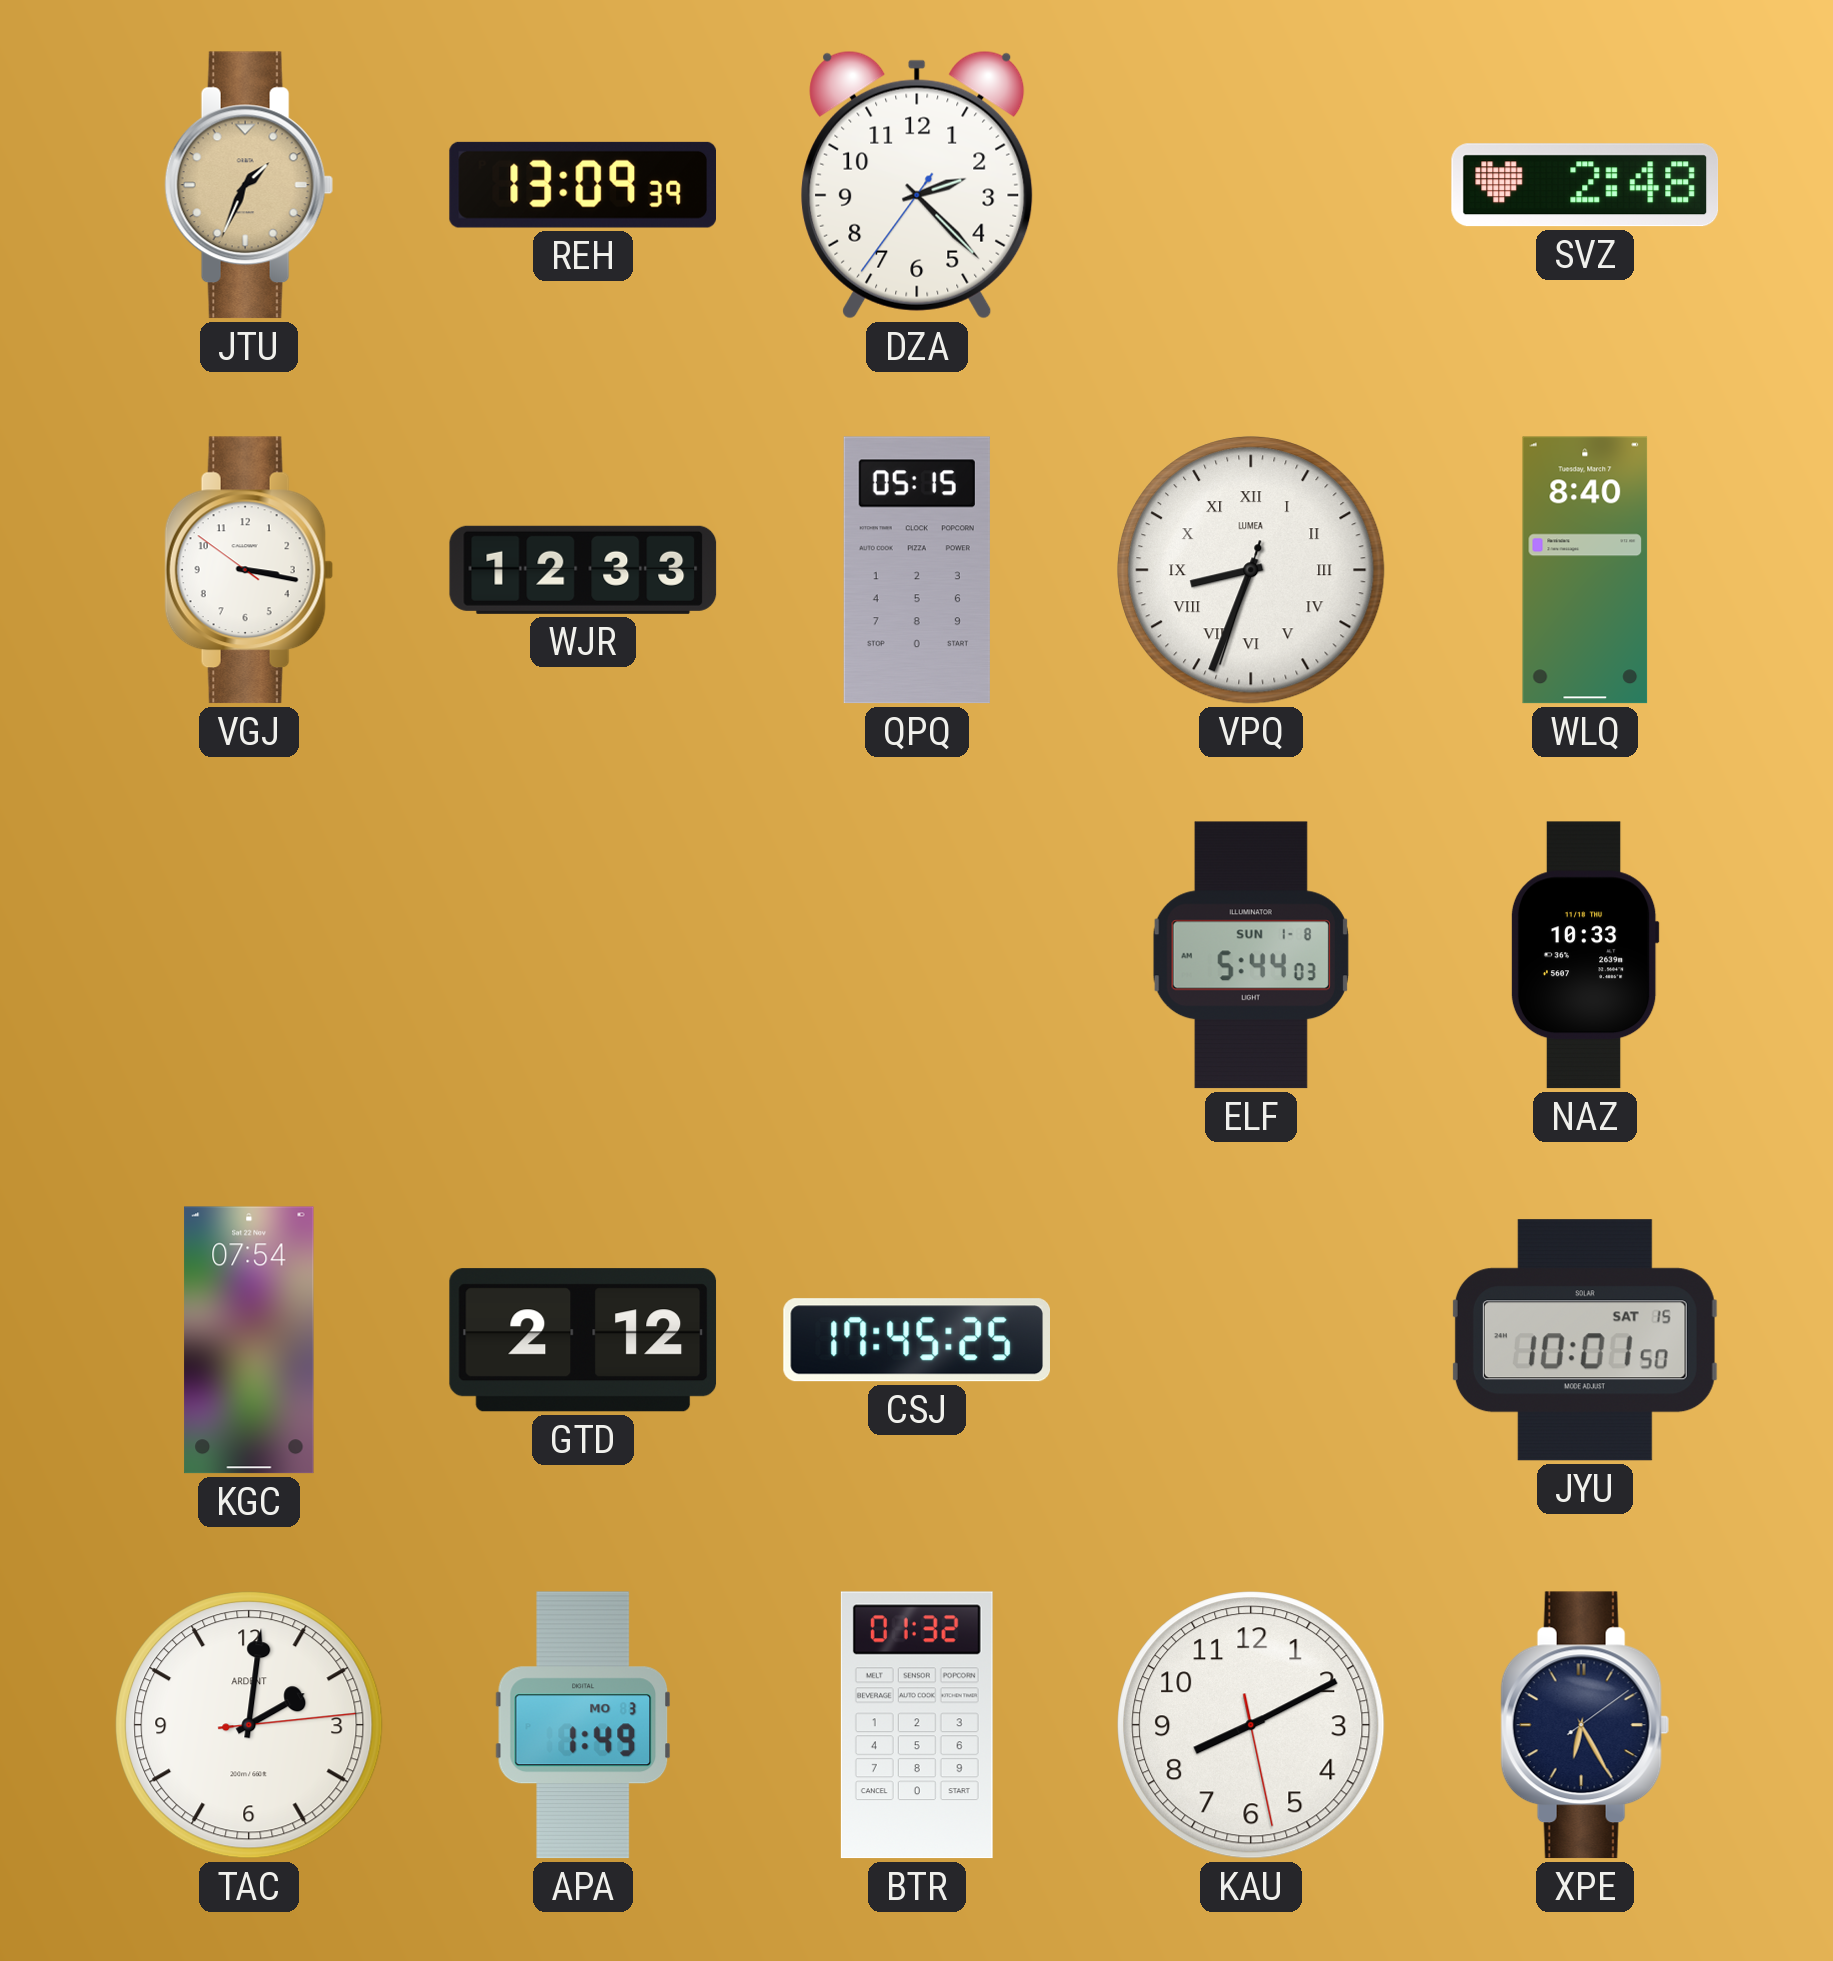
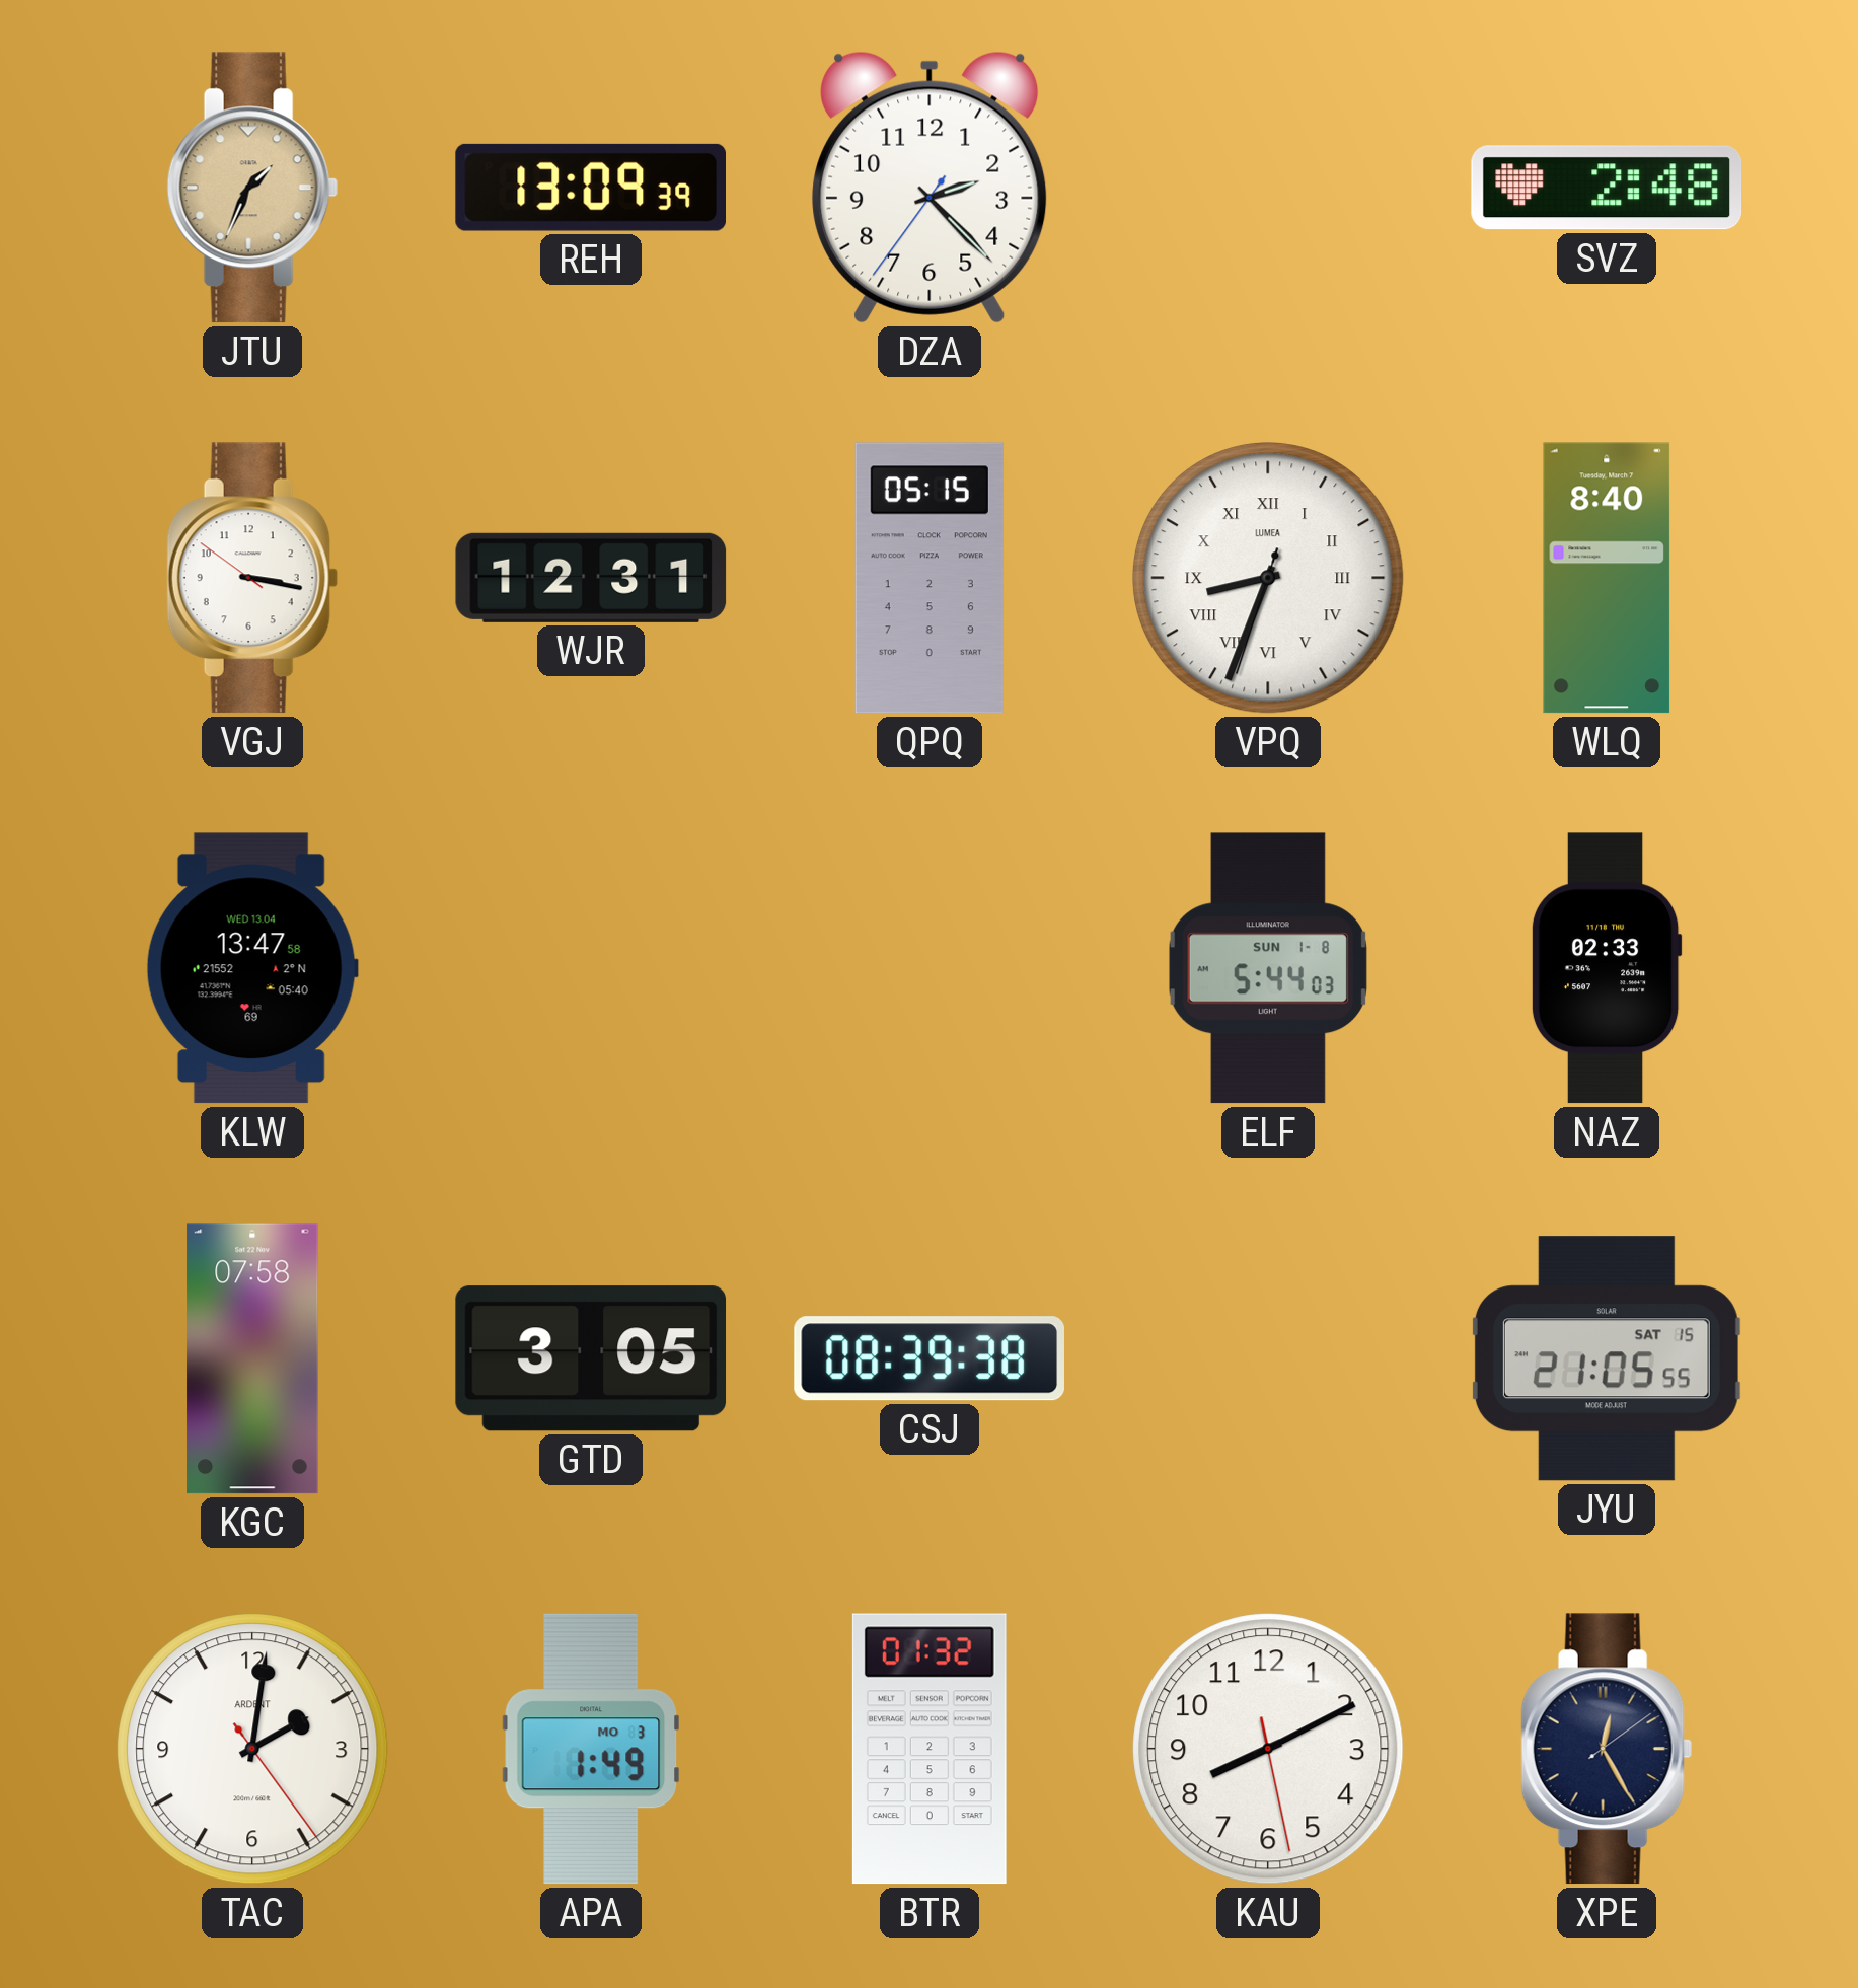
WJR: 12:33 -> 12:31 (591, 578)
KLW: none -> 13:47 (252, 968)
NAZ: 10:33 -> 02:33 (1607, 968)
KGC: 07:54 -> 07:58 (252, 1358)
GTD: 2:12 -> 3:05 (591, 1358)
CSJ: 17:45 -> 08:39 (928, 1358)
JYU: 10:01 -> 21:05 (1607, 1358)
TAC: 2:01:14 -> 2:01:24 (252, 1749)
XPE: 6:25 -> 12:25 (1607, 1749)
